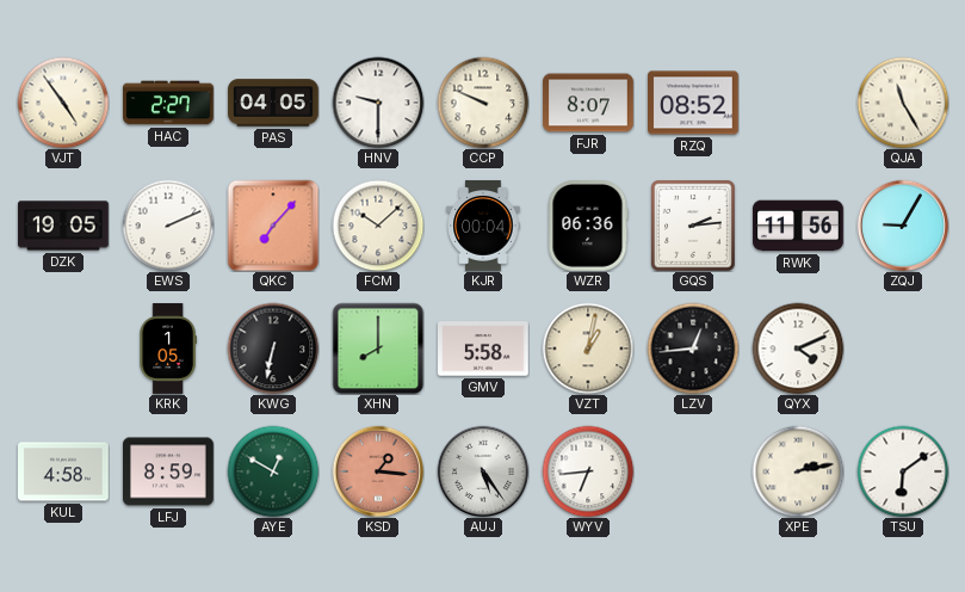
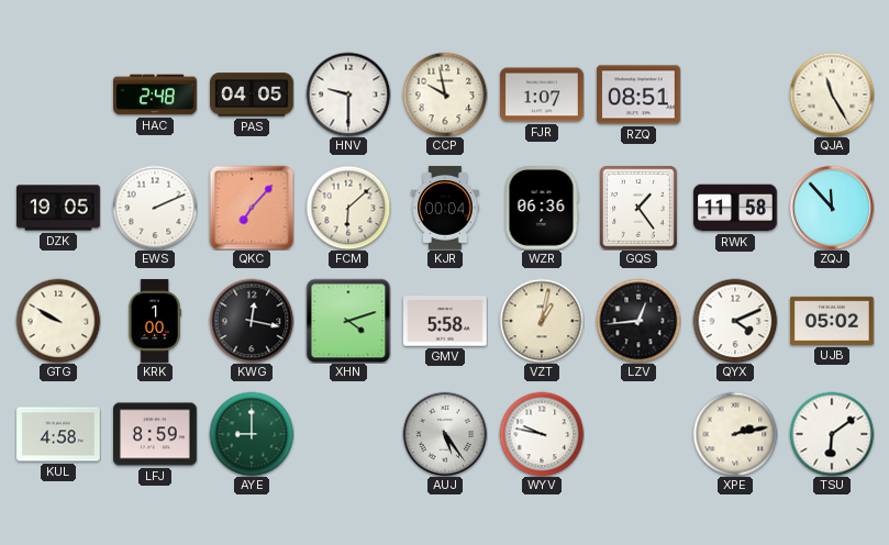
VJT: 4:54 -> none (63, 103)
HAC: 2:27 -> 2:48 (155, 94)
CCP: 9:49 -> 9:58 (445, 94)
FJR: 8:07 -> 1:07 (542, 94)
RZQ: 08:52 -> 08:51 (640, 94)
FCM: 10:08 -> 6:08 (348, 208)
GQS: 2:14 -> 1:24 (640, 208)
RWK: 11:56 -> 11:58 (735, 208)
ZQJ: 9:05 -> 11:53 (832, 208)
GTG: none -> 9:50 (58, 321)
KRK: 1:05 -> 1:00 (155, 321)
KWG: 6:32 -> 12:17 (252, 321)
XHN: 8:00 -> 4:12 (348, 321)
UJB: none -> 05:02 (833, 321)
AYE: 12:50 -> 9:00 (252, 434)
KSD: 1:16 -> none (378, 471)
WYV: 6:44 -> 9:47 (542, 434)
